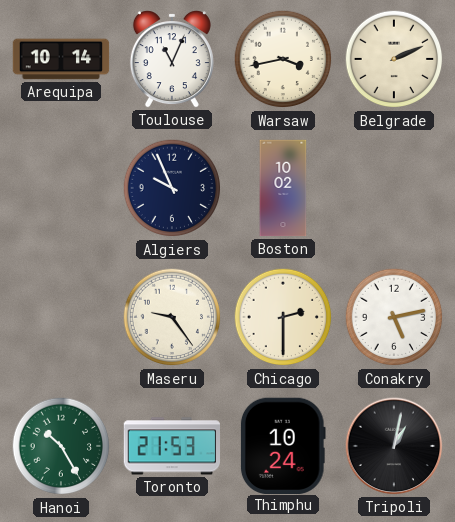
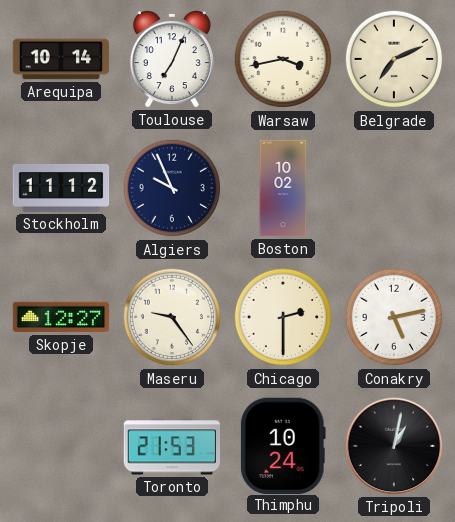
Toulouse: 11:04 -> 7:04 (172, 59)
Belgrade: 2:11 -> 7:11 (394, 59)
Stockholm: none -> 11:12 (61, 188)
Skopje: none -> 12:27 (61, 317)
Hanoi: 10:25 -> none (61, 446)
